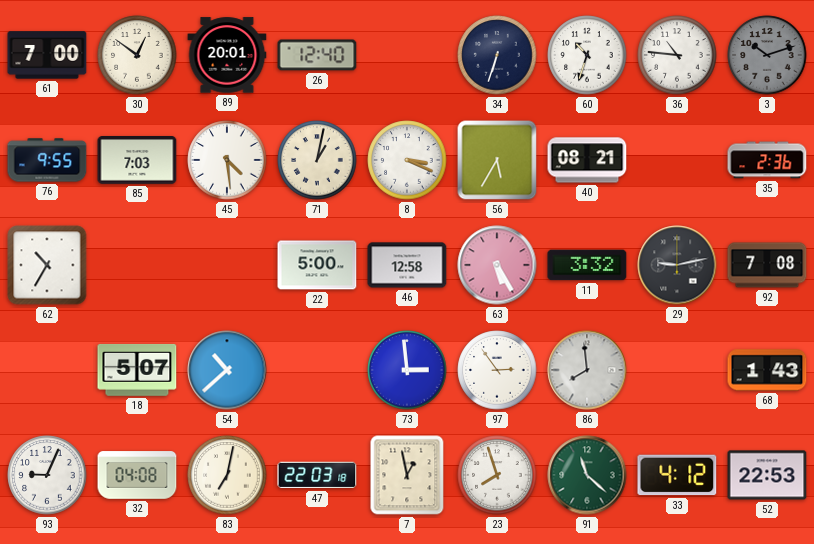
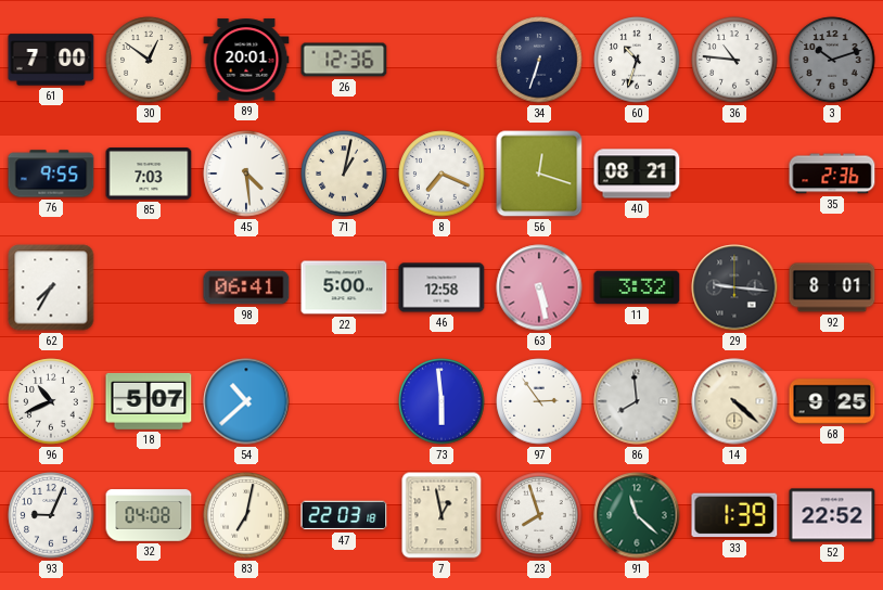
26: 12:40 -> 12:36 (344, 60)
8: 3:19 -> 7:19 (441, 174)
56: 5:35 -> 12:18 (539, 174)
62: 10:35 -> 7:35 (51, 287)
98: none -> 06:41 (246, 287)
63: 5:25 -> 5:28 (539, 287)
29: 9:13 -> 9:16 (734, 287)
92: 7:08 -> 8:01 (832, 287)
96: none -> 10:41 (51, 401)
73: 2:59 -> 5:59 (441, 401)
14: none -> 4:22 (734, 401)
68: 1:43 -> 9:25 (832, 401)
33: 4:12 -> 1:39 (734, 515)
52: 22:53 -> 22:52 (832, 515)
